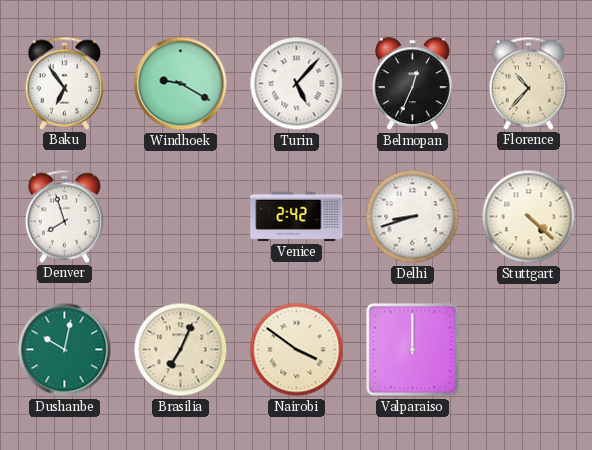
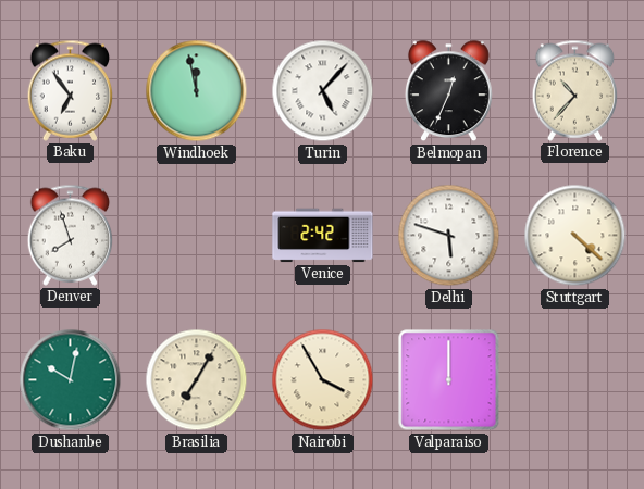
Windhoek: 9:20 -> 11:58 (197, 91)
Delhi: 8:42 -> 5:48 (449, 236)
Brasilia: 7:04 -> 7:05 (197, 380)
Nairobi: 3:51 -> 3:55 (323, 380)
